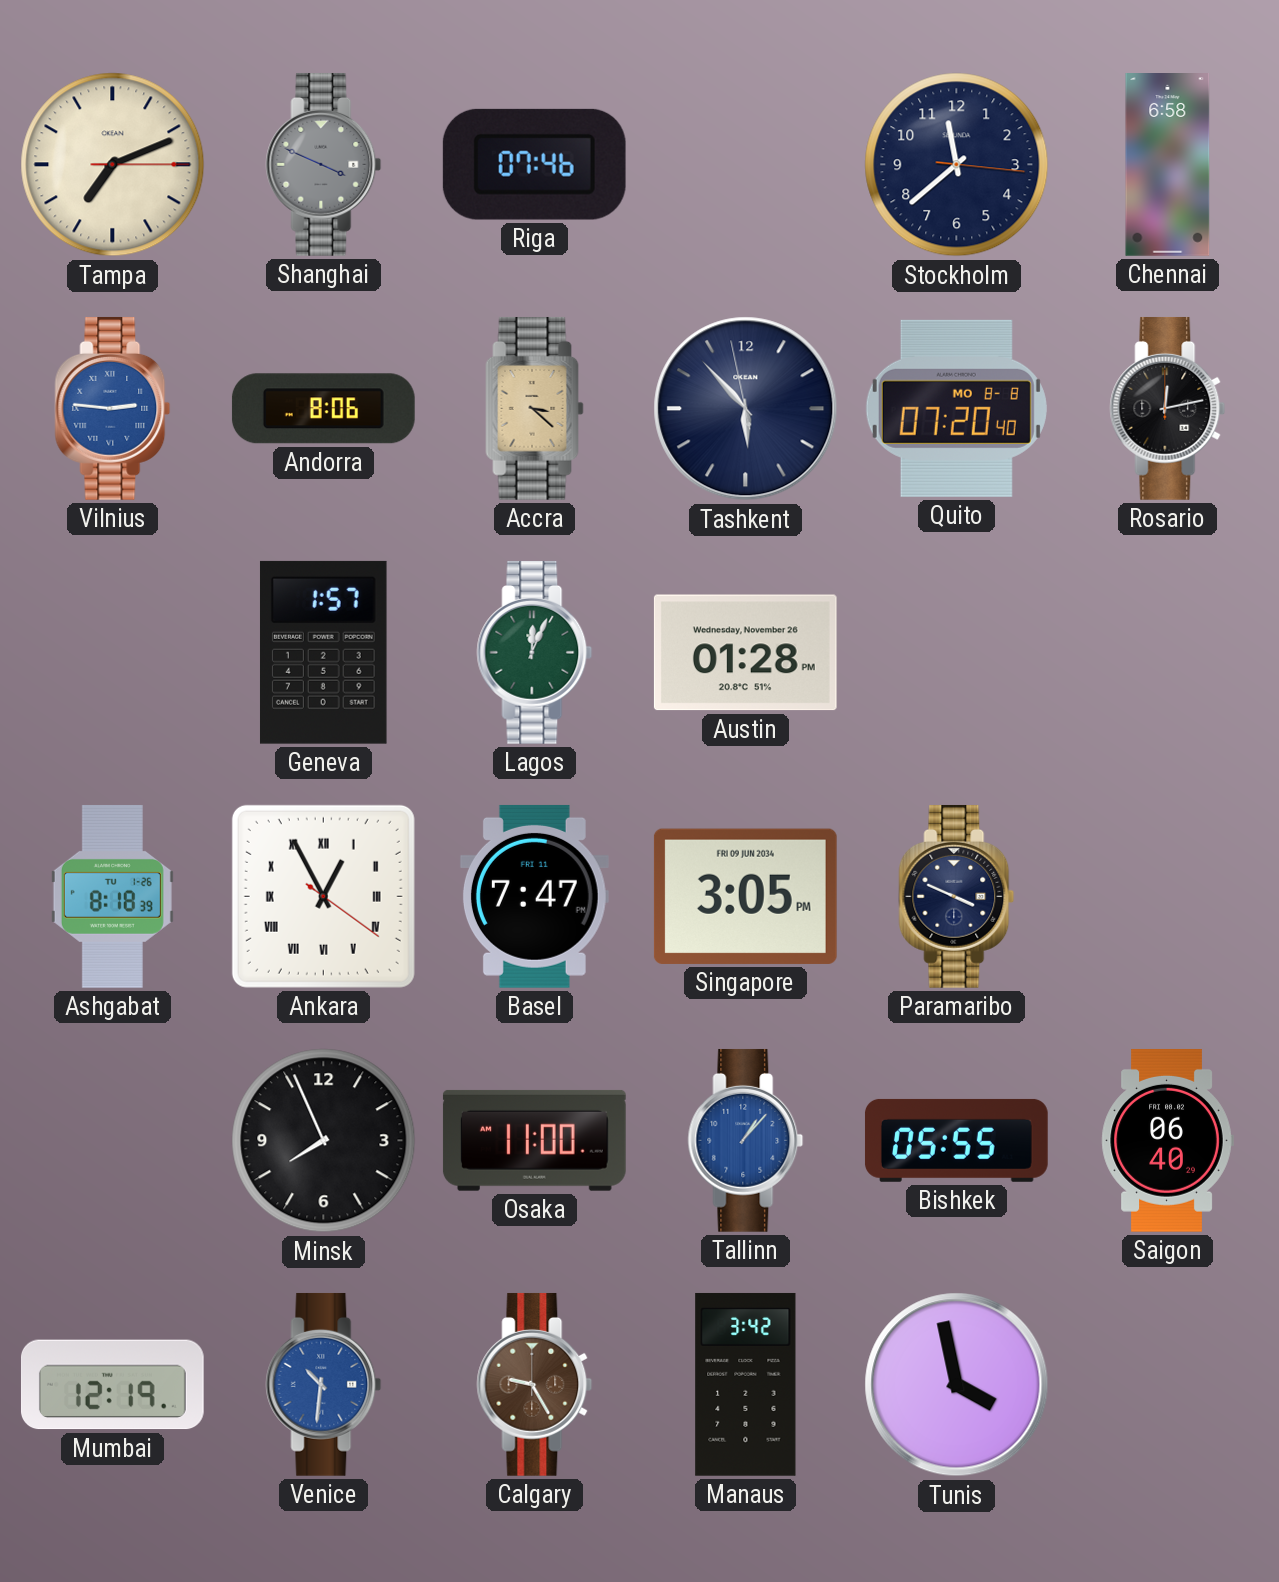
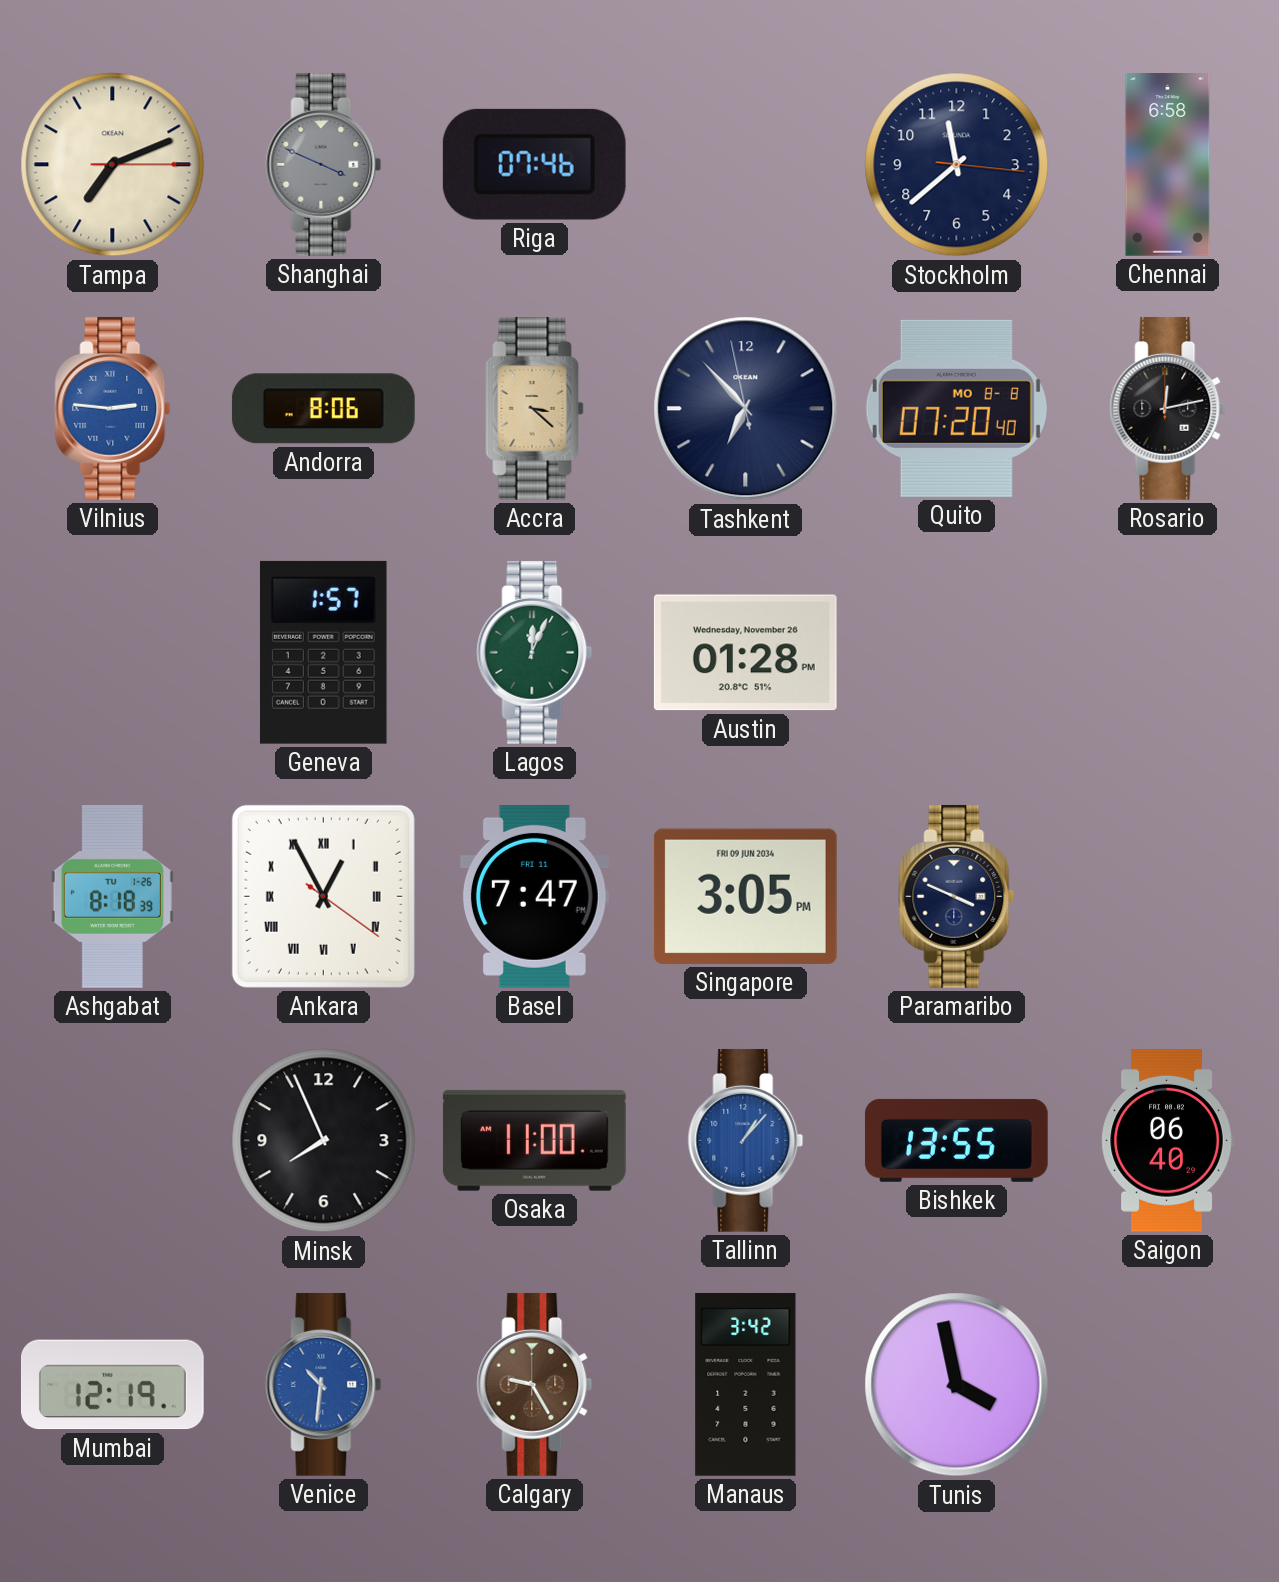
Tashkent: 5:52 -> 6:52 (746, 409)
Bishkek: 05:55 -> 13:55 (956, 1140)
